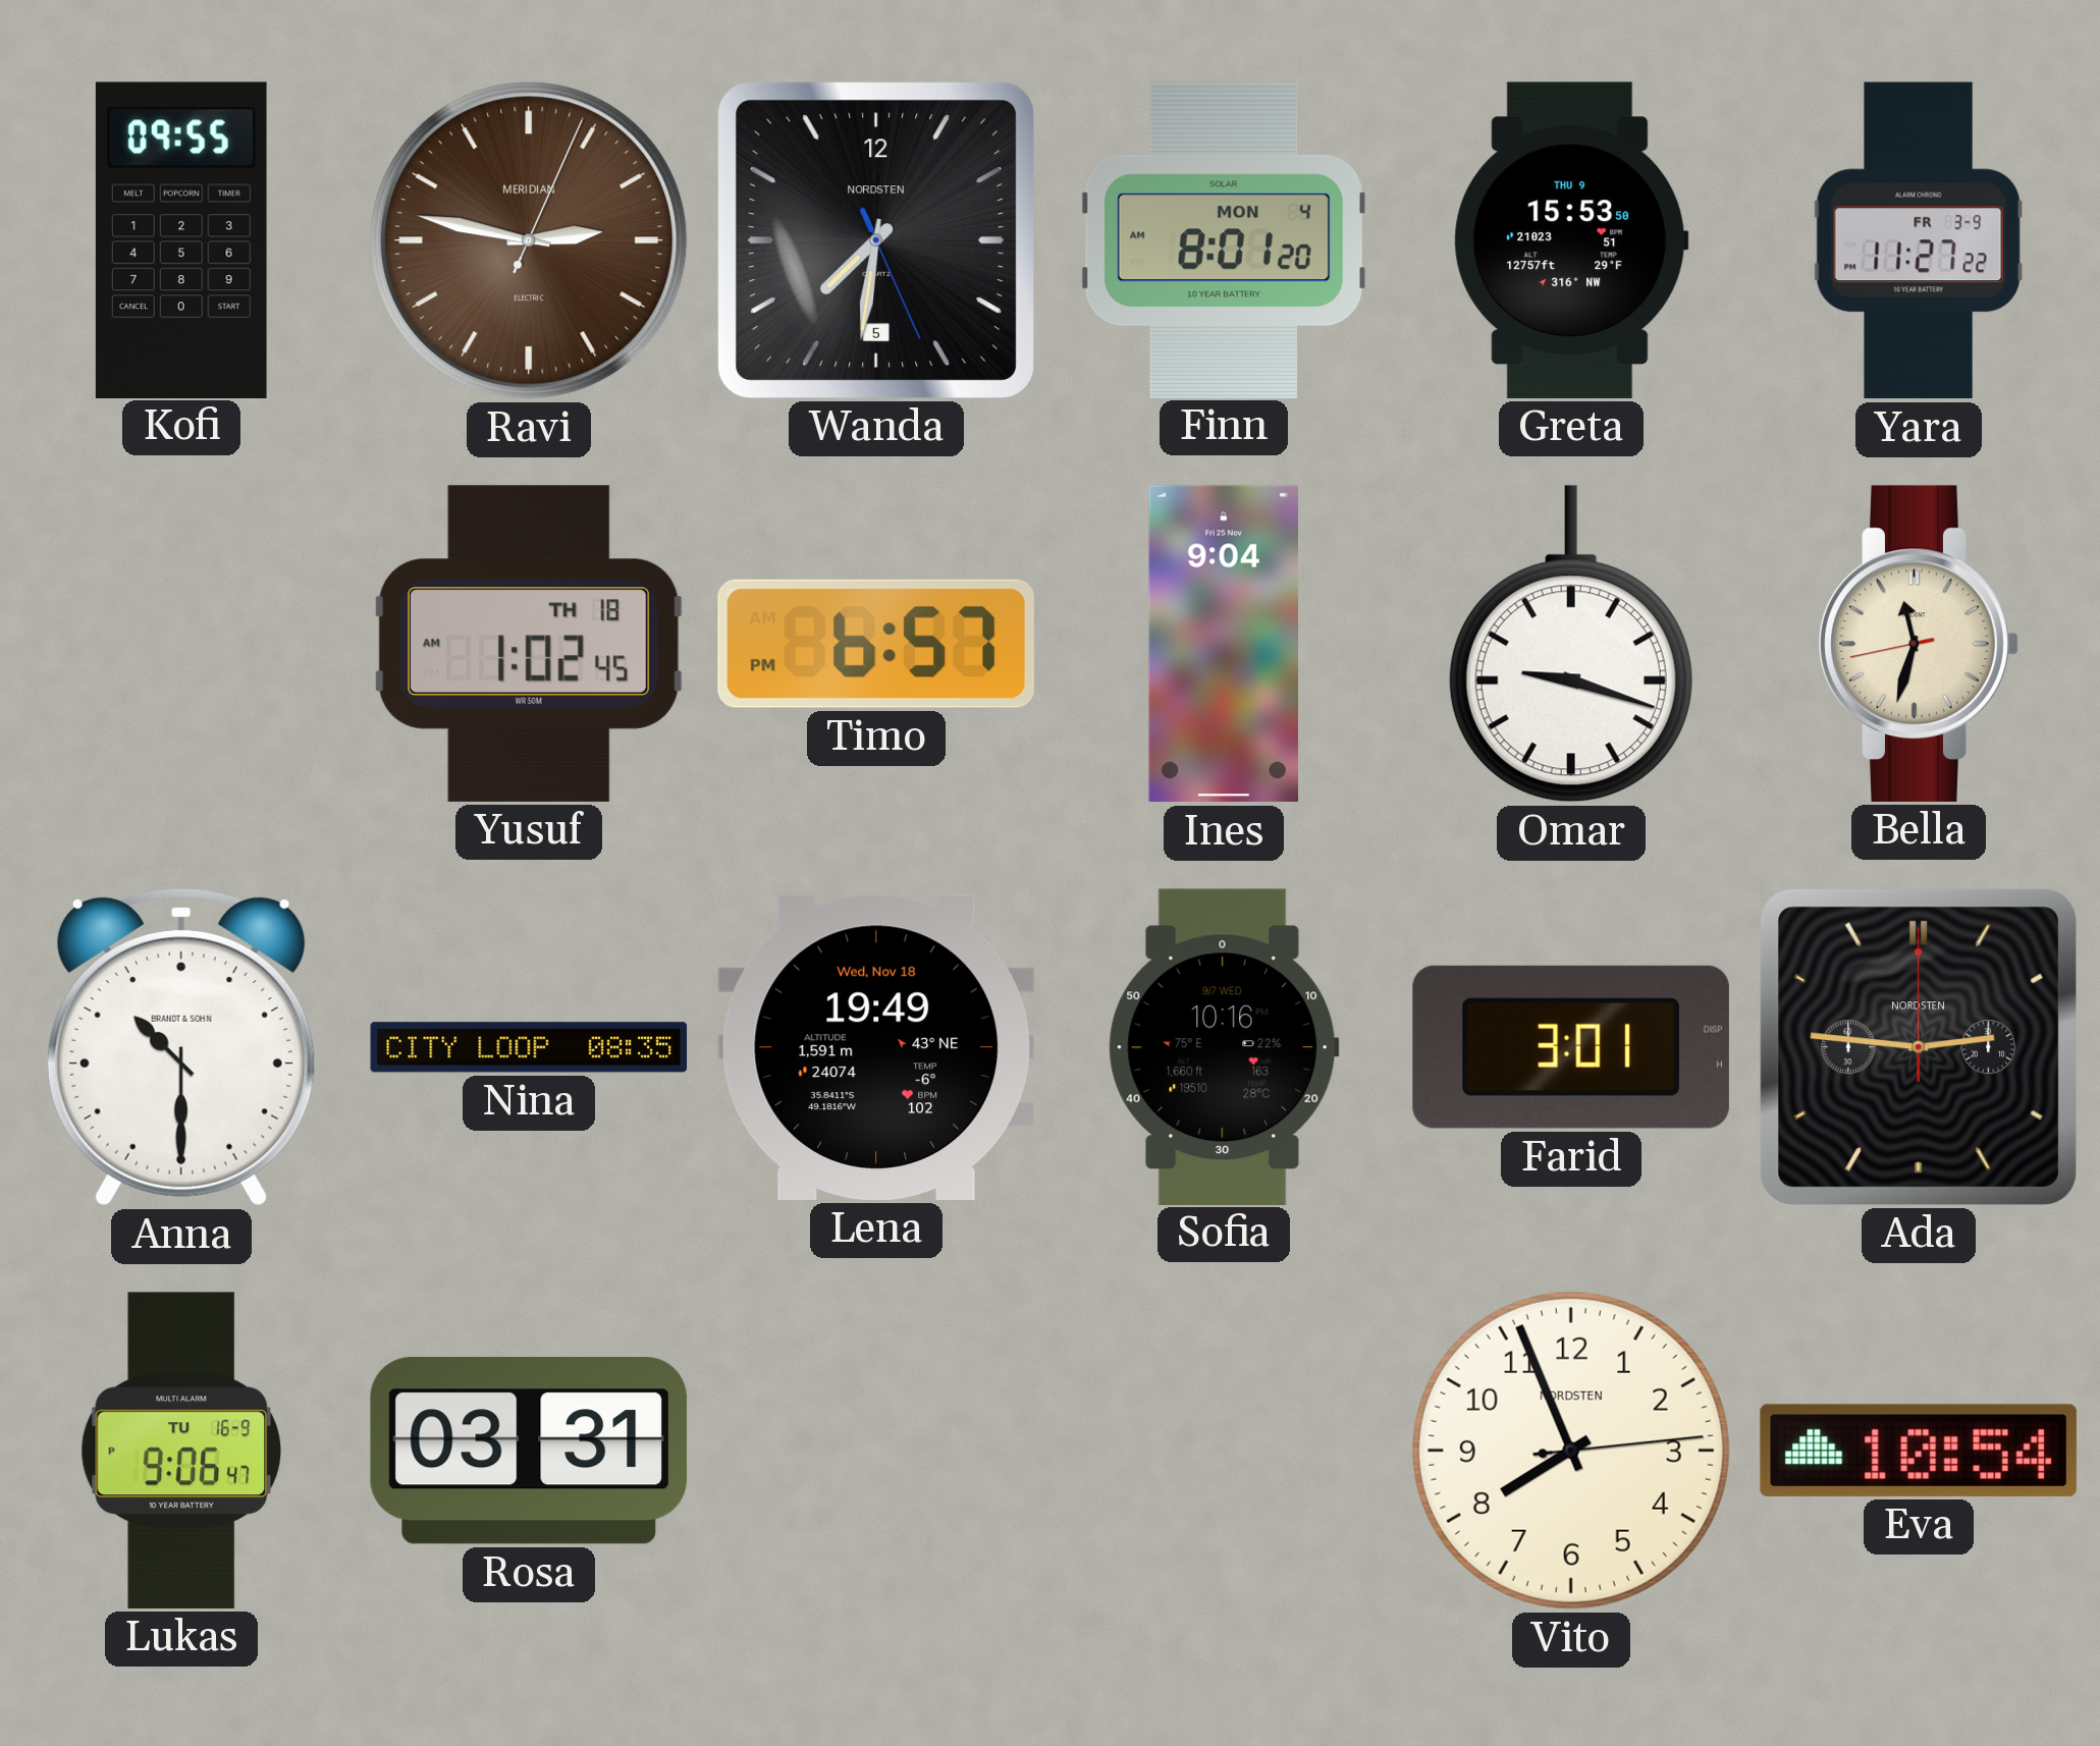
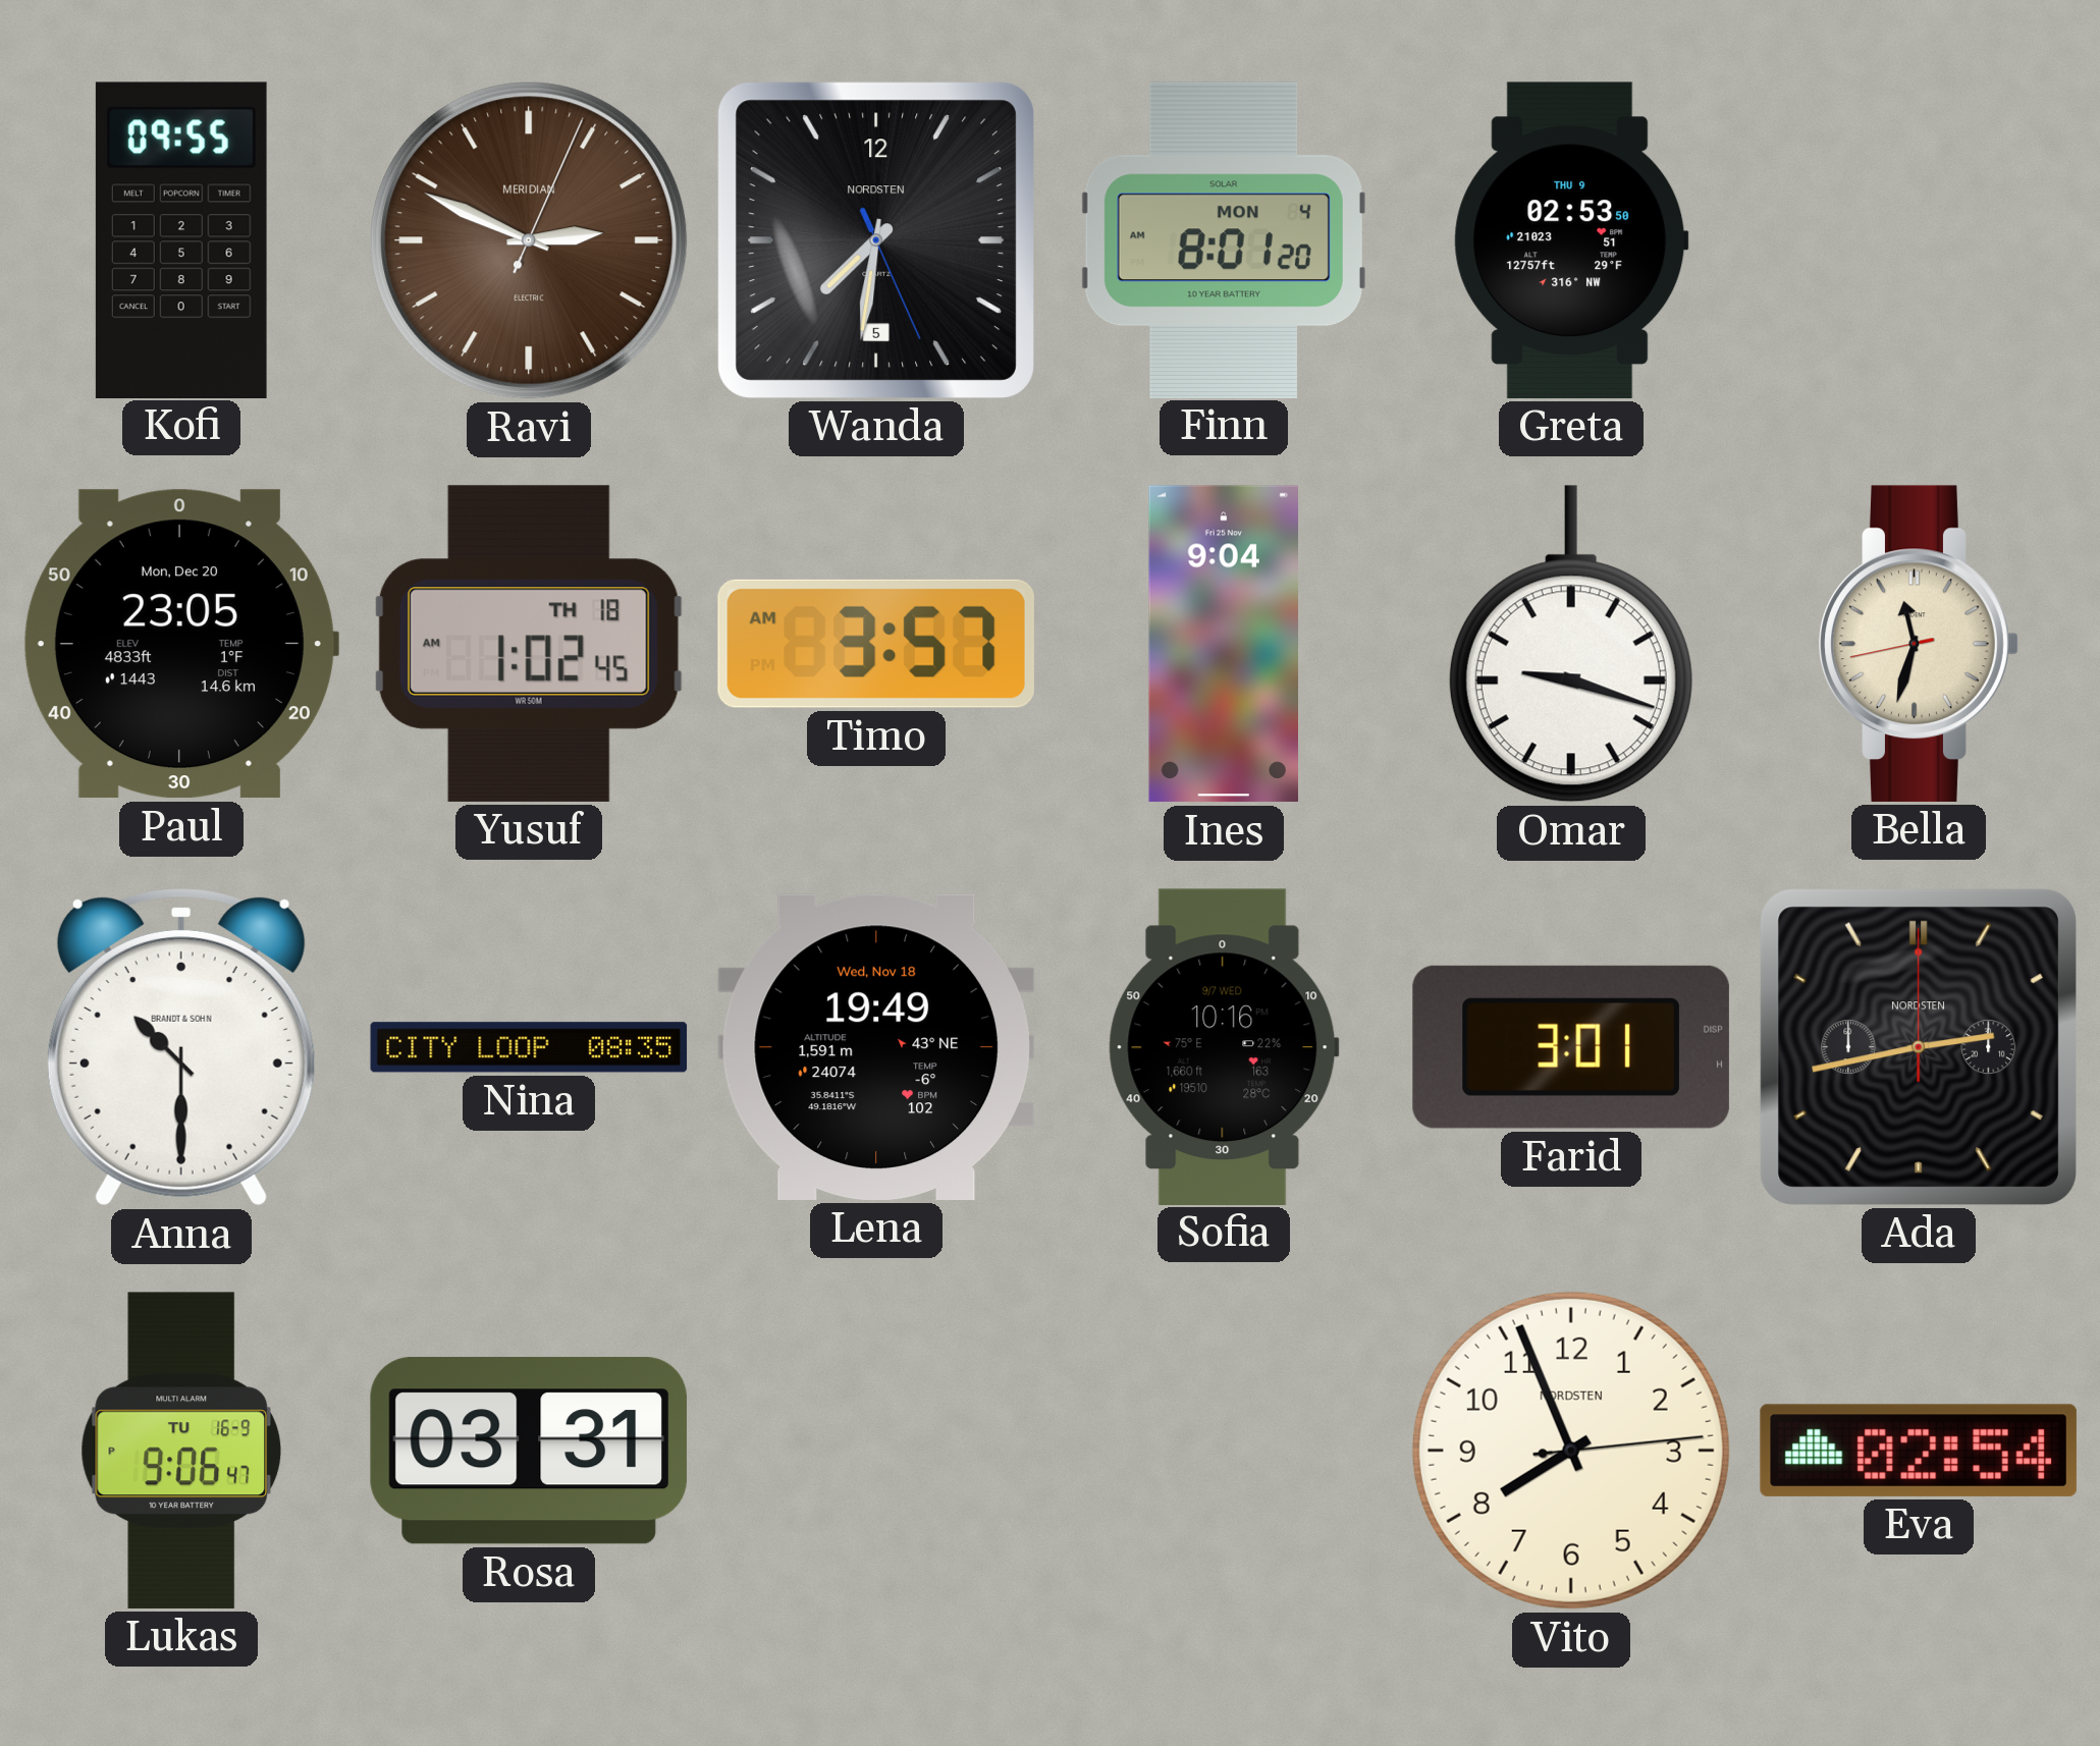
Ravi: 2:47 -> 2:49 (529, 240)
Greta: 15:53 -> 02:53 (1571, 240)
Yara: 11:27 -> none (1919, 240)
Paul: none -> 23:05 (180, 644)
Timo: 6:57 -> 3:57 (876, 644)
Ada: 2:46 -> 2:43 (1919, 1047)
Eva: 10:54 -> 02:54 (1919, 1451)
